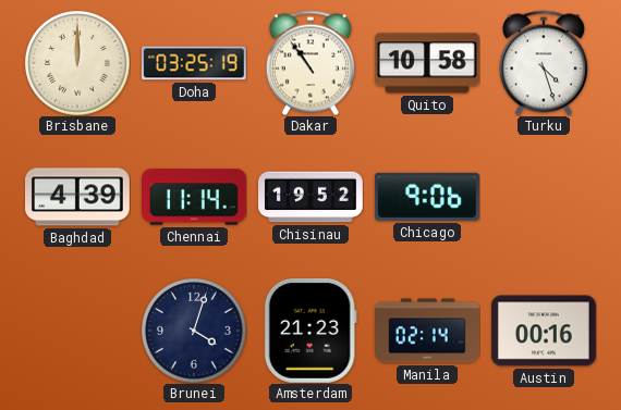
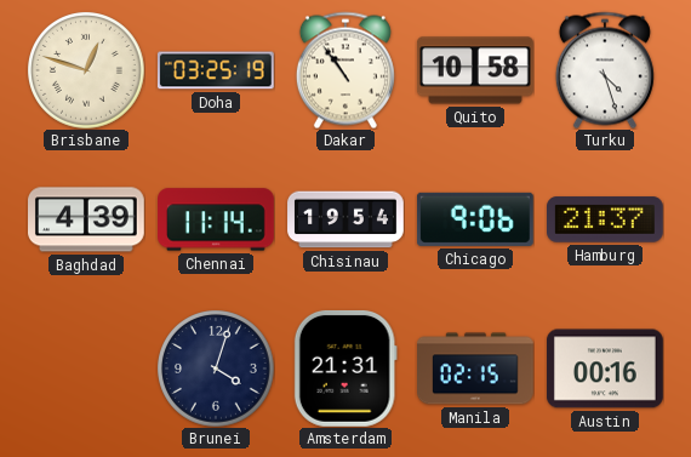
Brisbane: 12:00 -> 12:48 (86, 70)
Chisinau: 19:52 -> 19:54 (345, 219)
Hamburg: none -> 21:37 (606, 219)
Amsterdam: 21:23 -> 21:31 (345, 369)
Manila: 02:14 -> 02:15 (476, 369)
